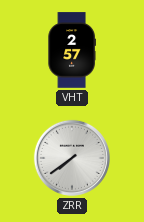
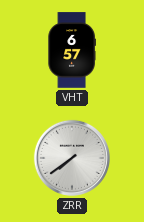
VHT: 2:57 -> 6:57 (72, 50)
